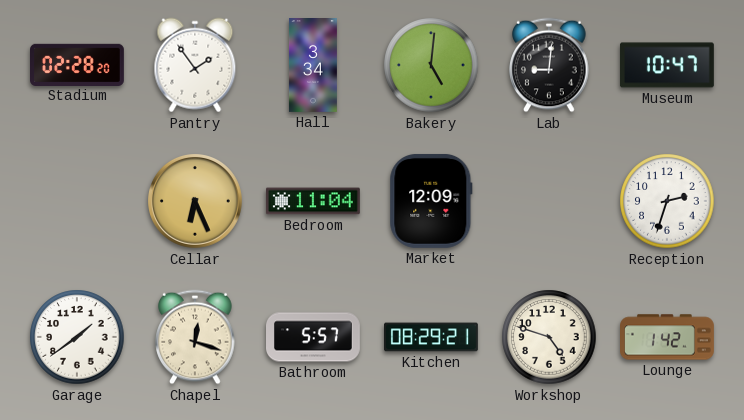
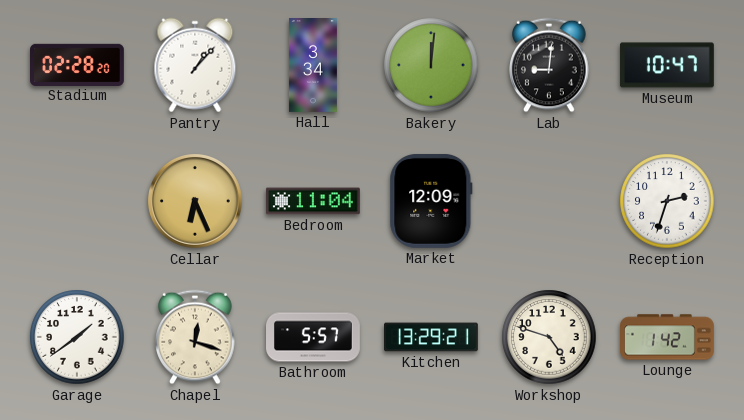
Pantry: 1:54 -> 1:07 (195, 65)
Bakery: 5:01 -> 12:01 (431, 65)
Kitchen: 08:29 -> 13:29 (432, 337)
